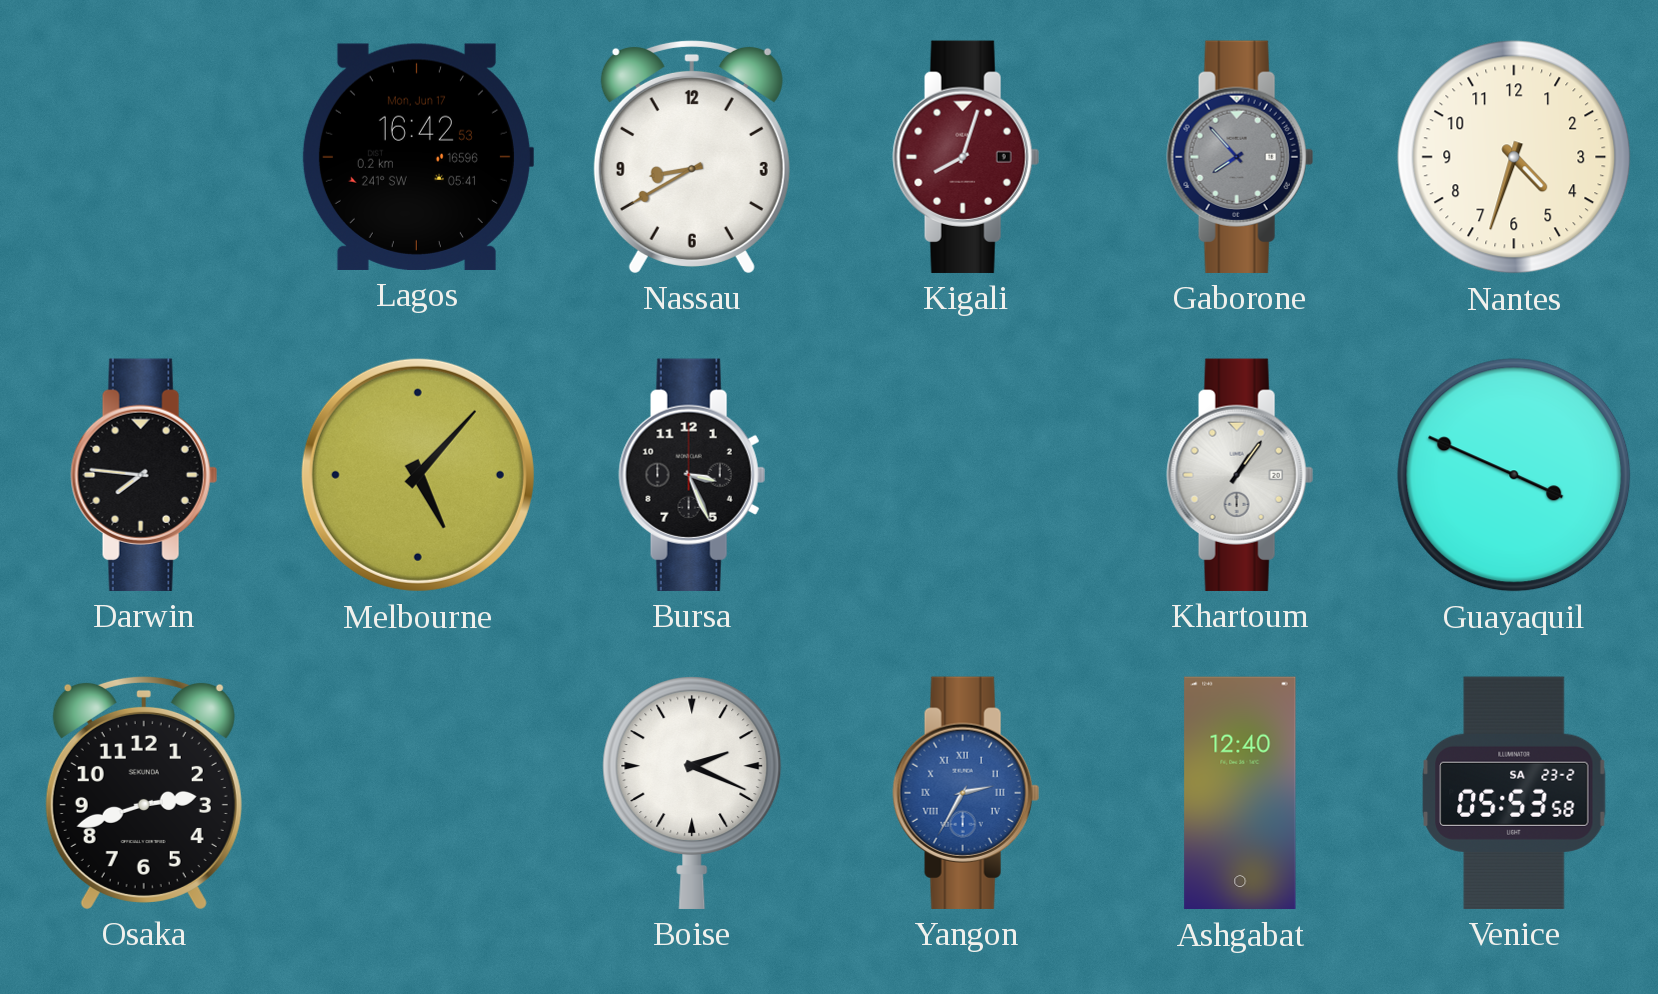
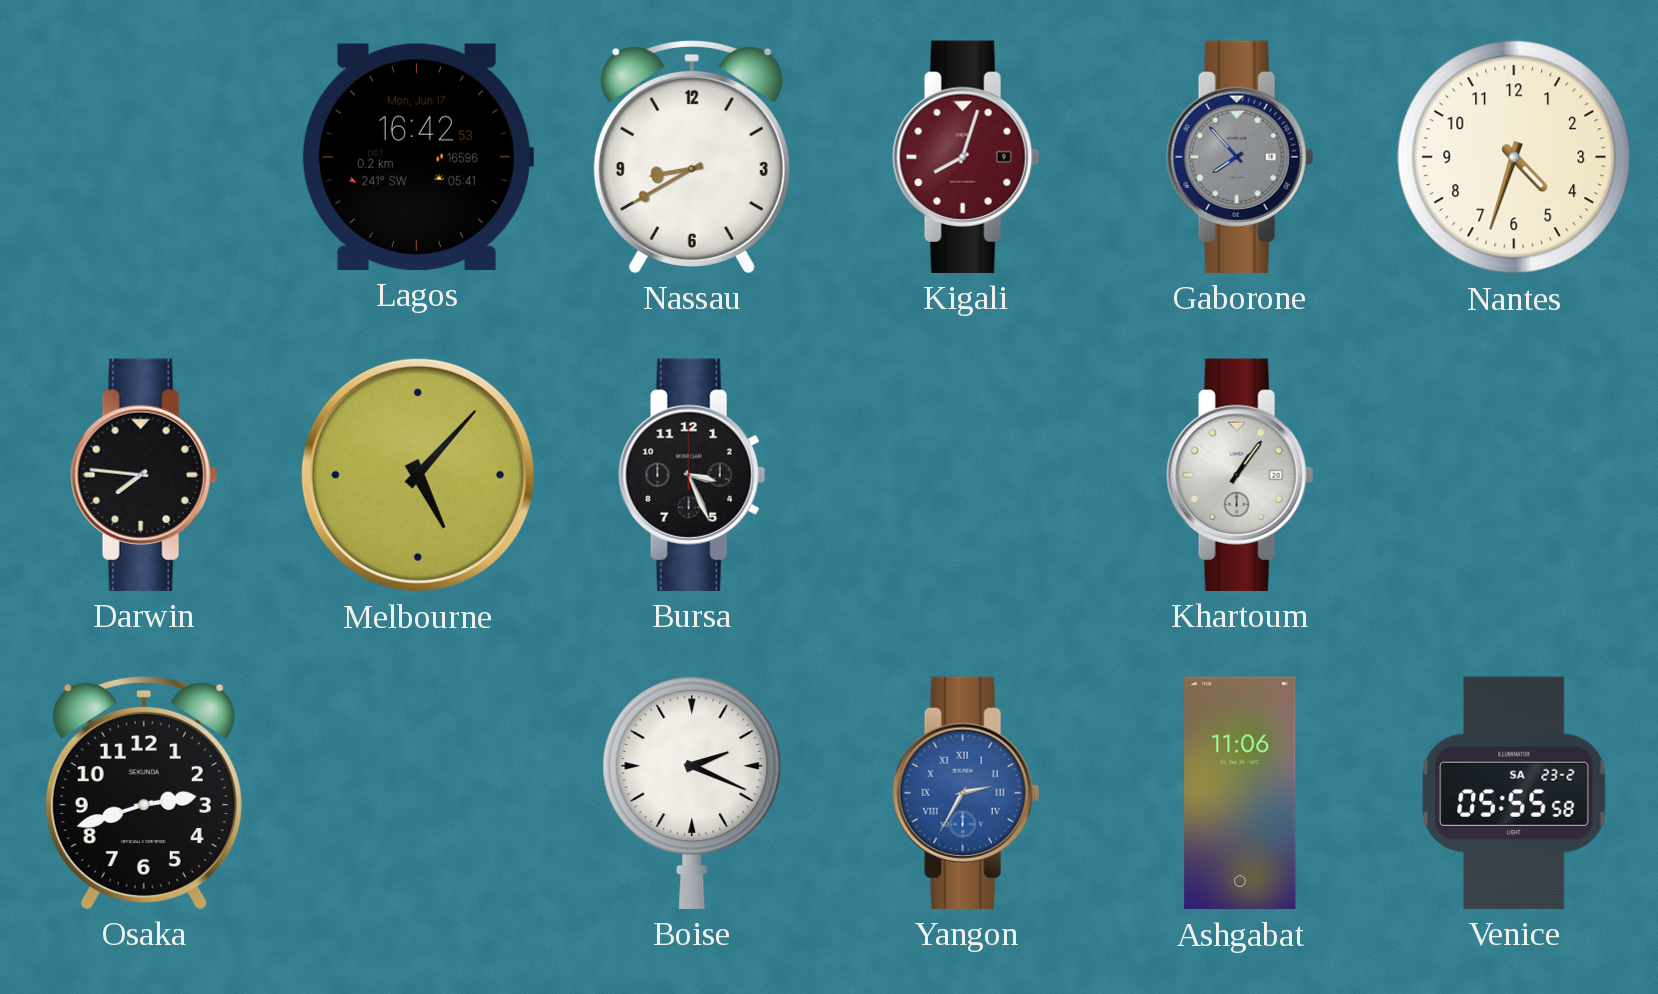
Guayaquil: 3:49 -> none (1514, 475)
Ashgabat: 12:40 -> 11:06 (1240, 793)
Venice: 05:53 -> 05:55 (1514, 793)
